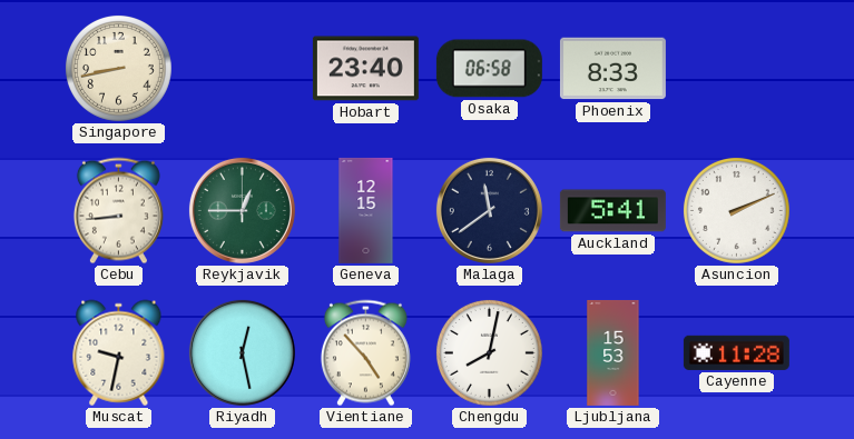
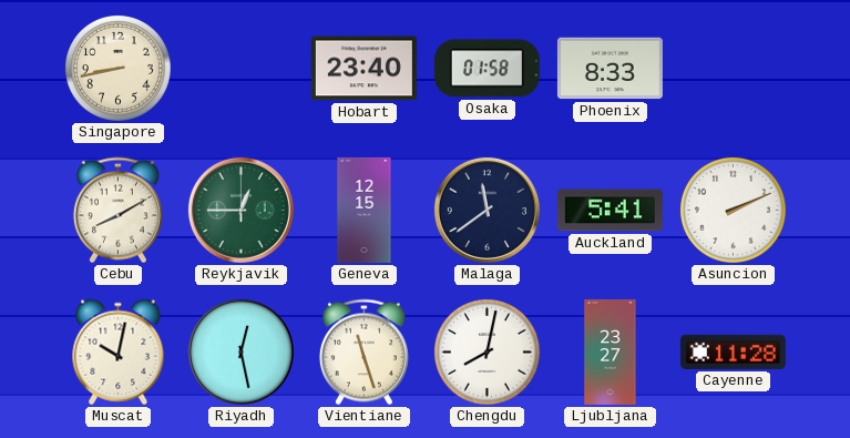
Osaka: 06:58 -> 01:58 (487, 69)
Cebu: 8:44 -> 8:10 (117, 211)
Muscat: 9:32 -> 10:02 (119, 353)
Vientiane: 4:53 -> 11:27 (363, 353)
Ljubljana: 15:53 -> 23:27 (611, 352)
